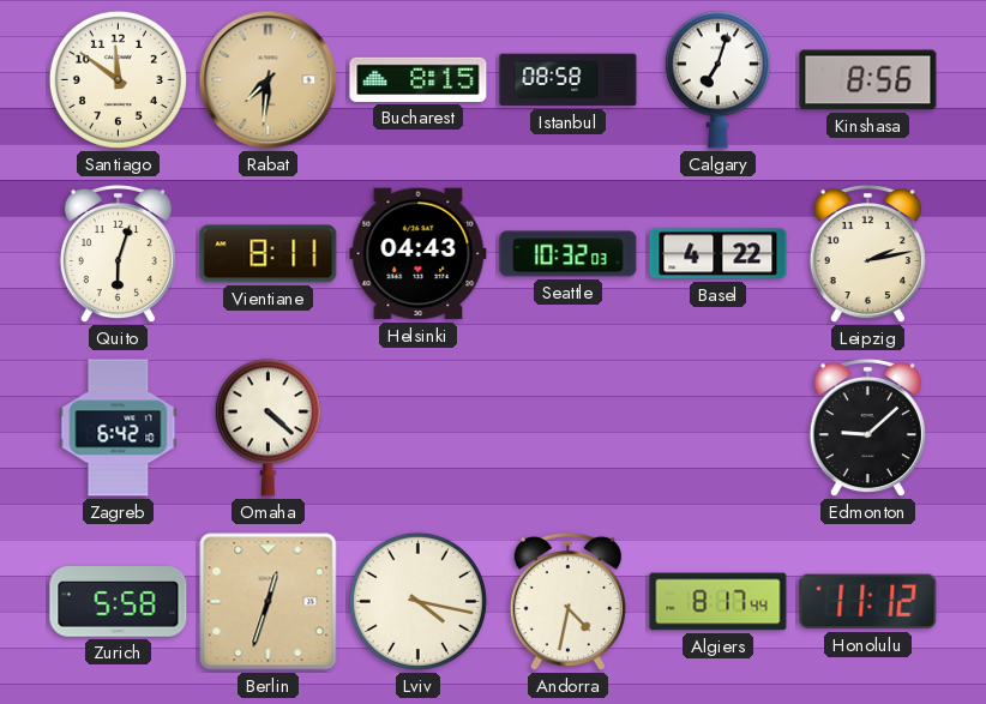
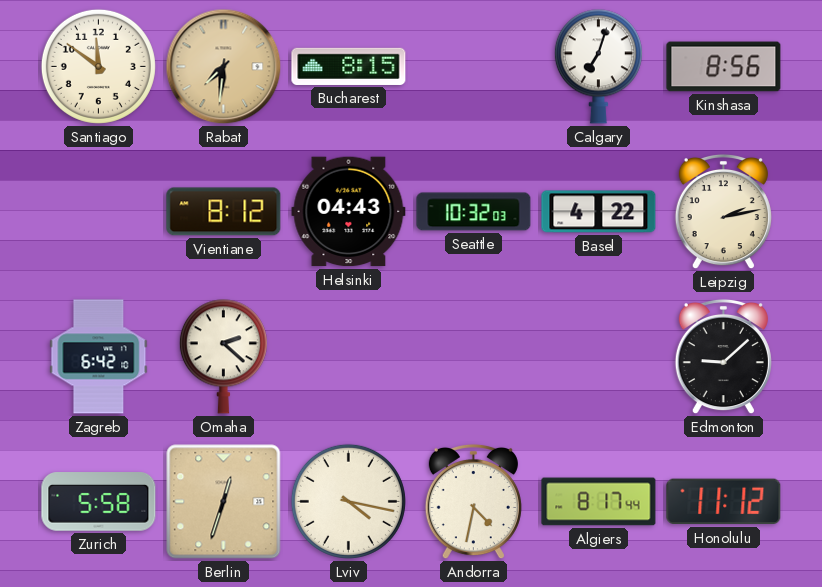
Istanbul: 08:58 -> none (569, 80)
Quito: 6:03 -> none (118, 254)
Vientiane: 8:11 -> 8:12 (224, 212)
Omaha: 4:22 -> 2:22 (223, 357)
